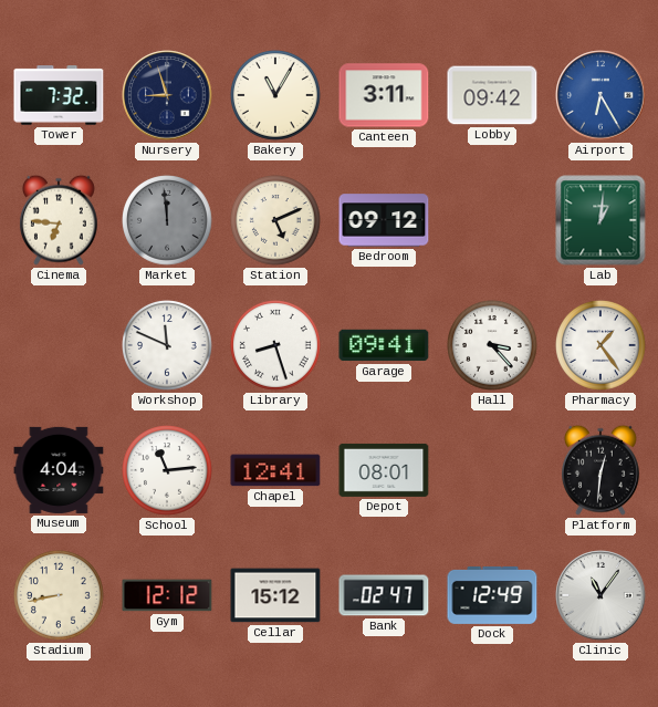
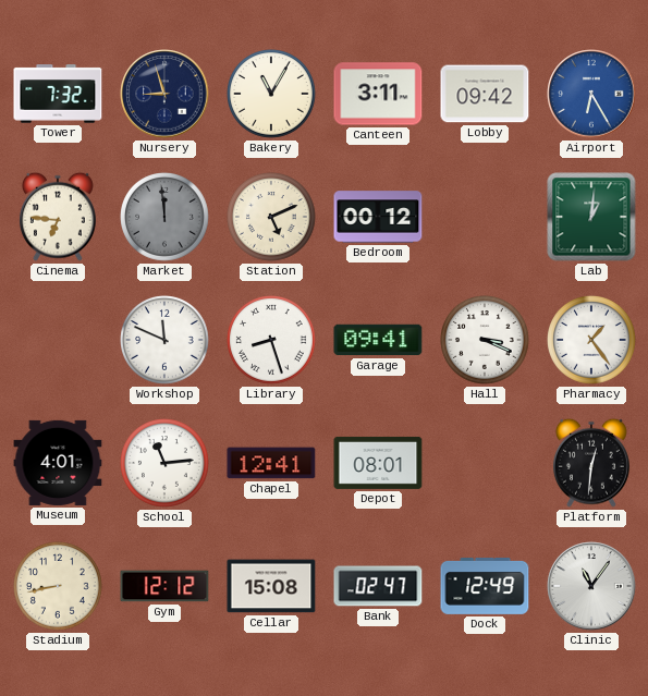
Bedroom: 09:12 -> 00:12 (378, 217)
Hall: 3:23 -> 3:19 (486, 341)
Museum: 4:04 -> 4:01 (58, 463)
Cellar: 15:12 -> 15:08 (271, 586)
